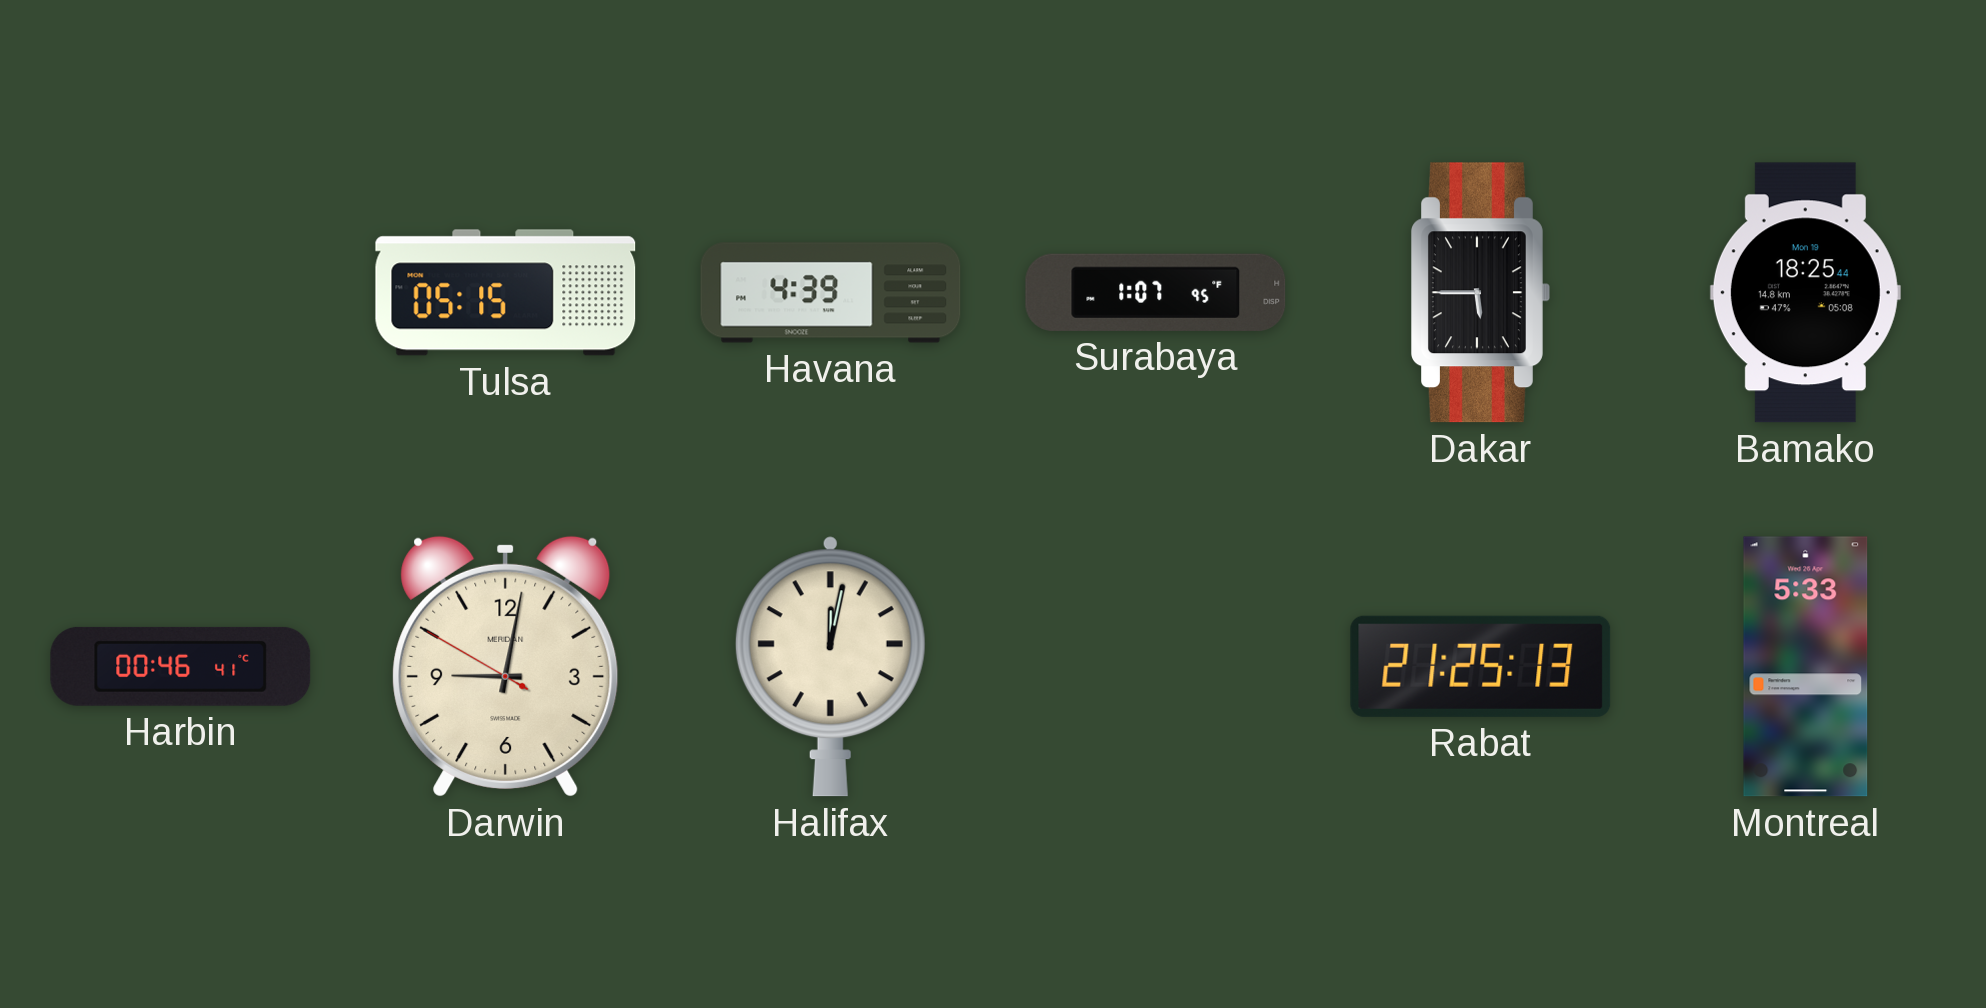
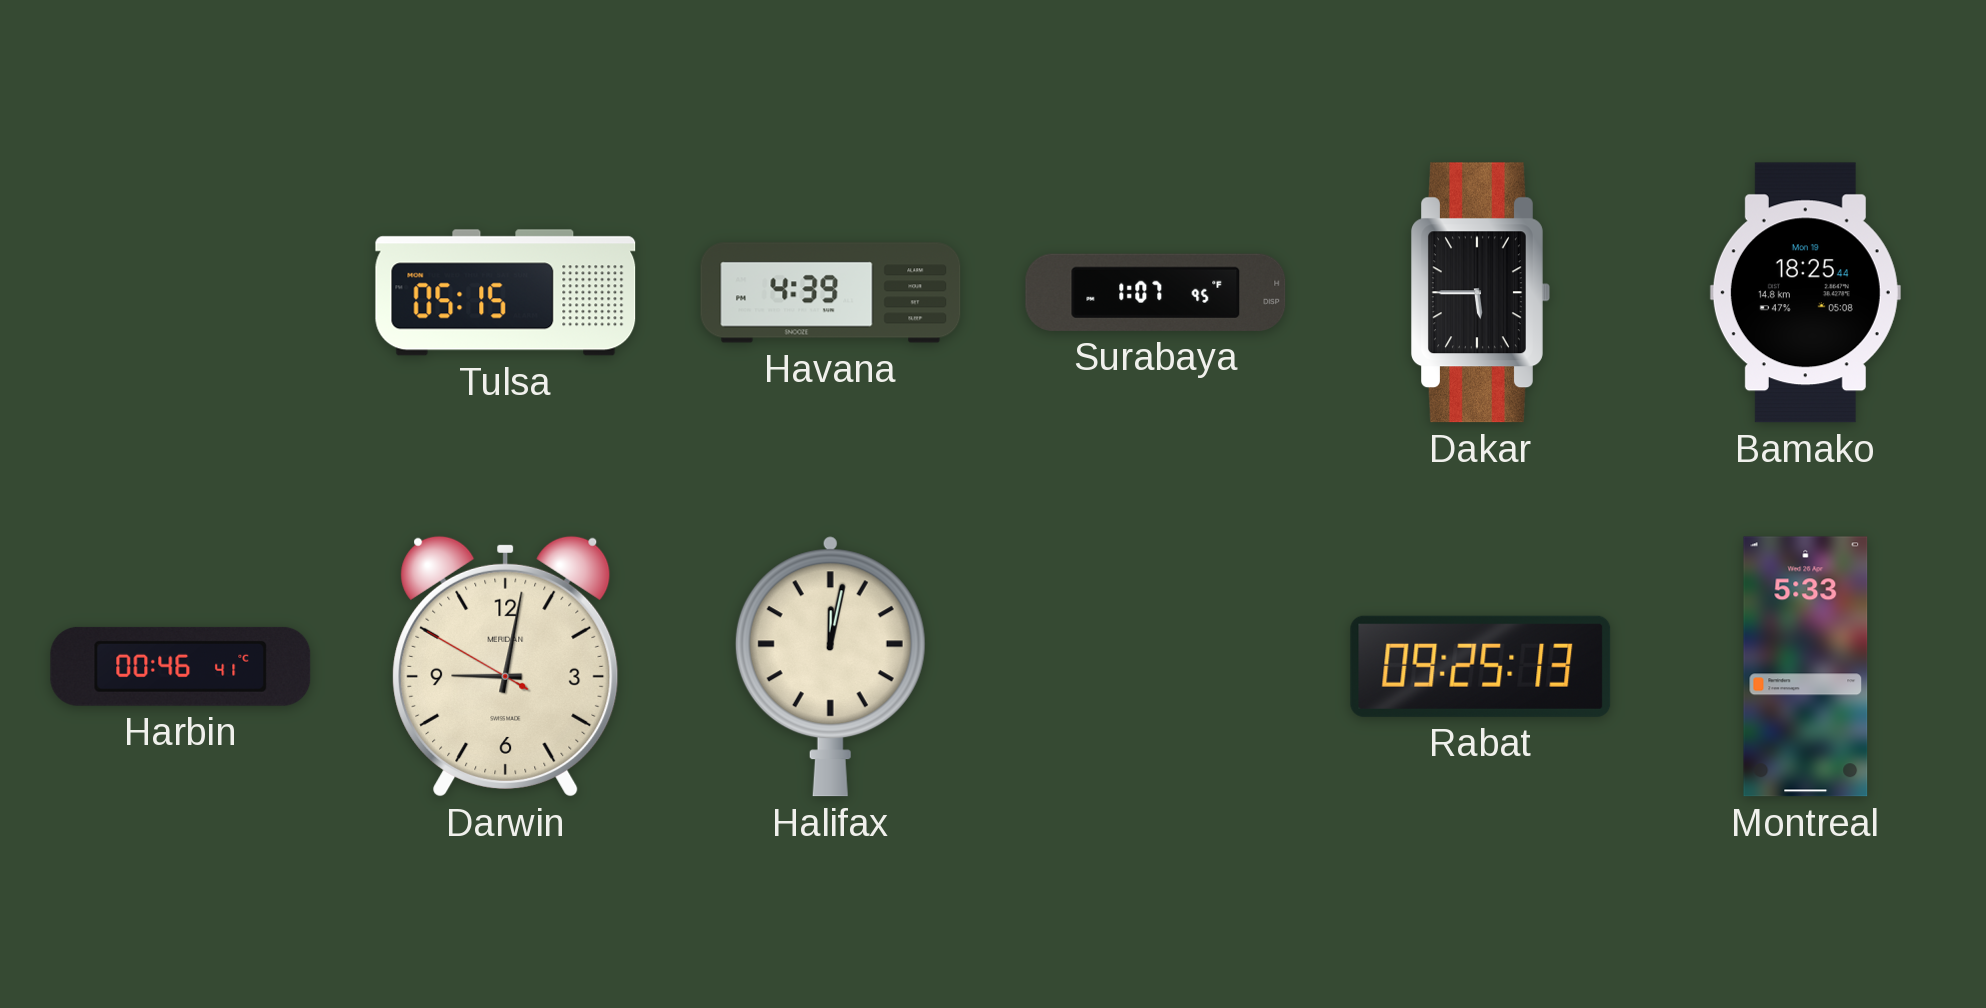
Rabat: 21:25 -> 09:25 (1481, 666)
